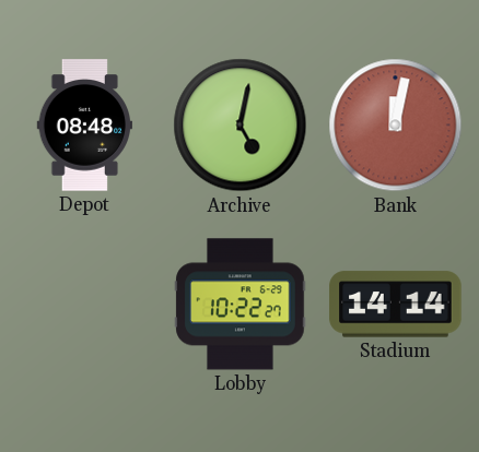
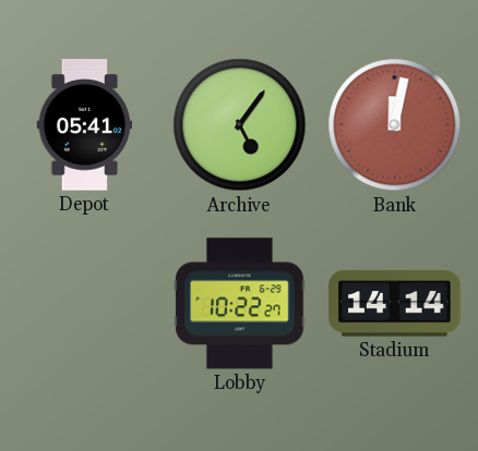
Depot: 08:48 -> 05:41 (85, 125)
Archive: 5:02 -> 5:06 (240, 125)
